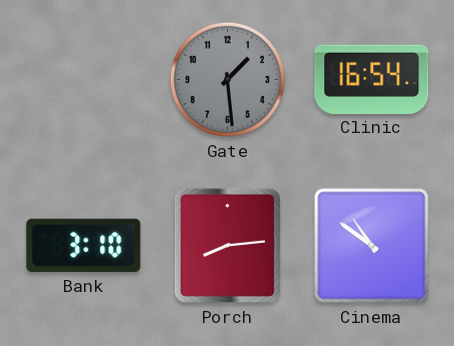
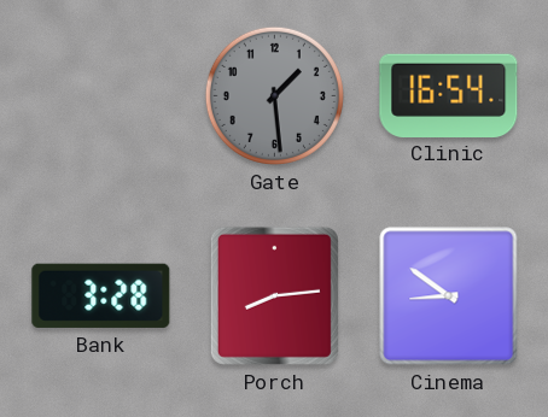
Bank: 3:10 -> 3:28 (101, 295)
Cinema: 10:51 -> 8:51 (449, 296)
